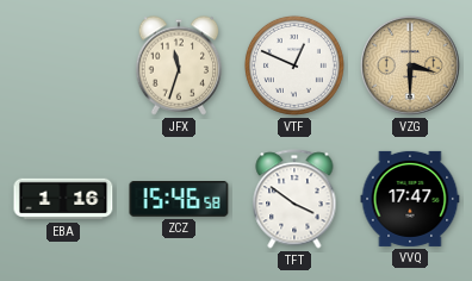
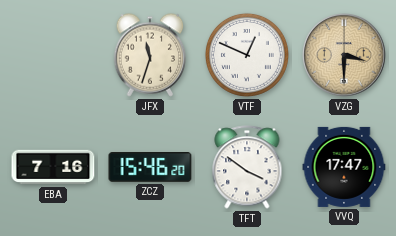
EBA: 1:16 -> 7:16 (53, 167)
ZCZ: 15:46:58 -> 15:46:20 (150, 168)
